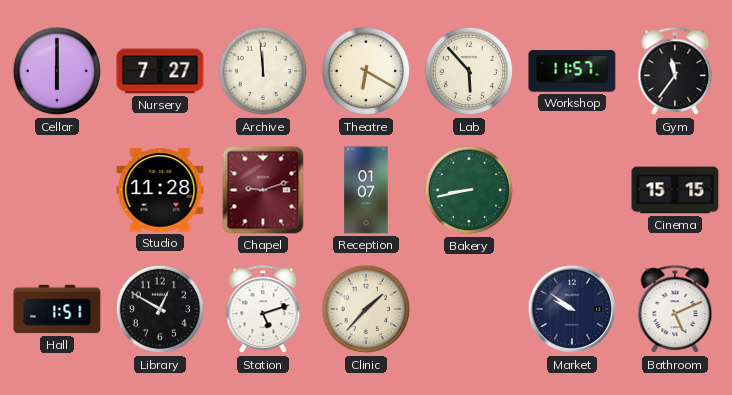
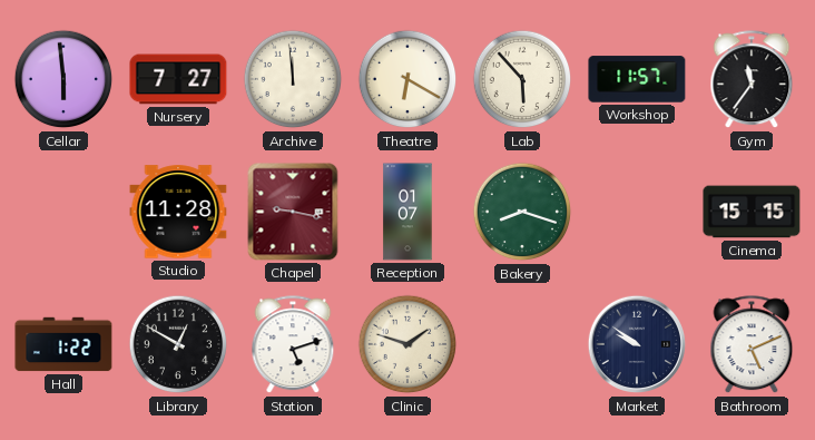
Cellar: 6:00 -> 5:59 (63, 79)
Chapel: 9:12 -> 9:17 (293, 212)
Bakery: 8:43 -> 8:18 (522, 212)
Hall: 1:51 -> 1:22 (63, 344)
Clinic: 1:37 -> 1:48 (407, 344)
